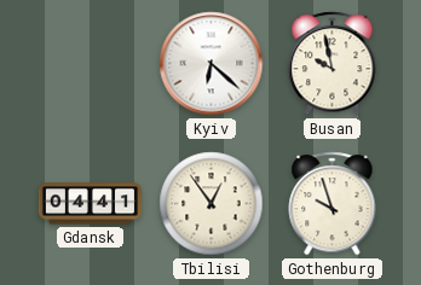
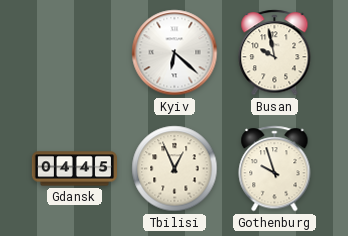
Gdansk: 04:41 -> 04:45 (75, 169)
Tbilisi: 12:54 -> 12:56 (175, 169)
